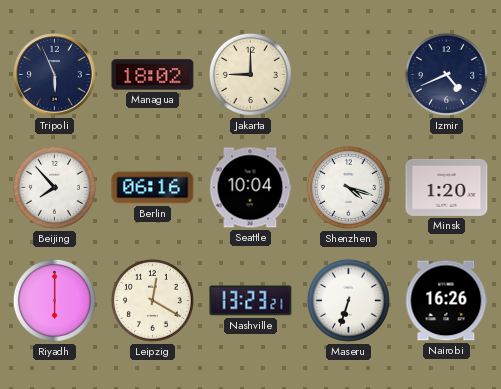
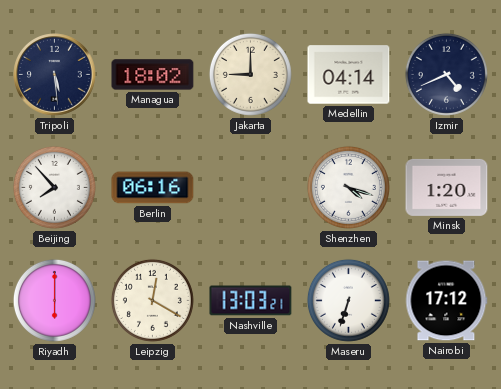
Tripoli: 5:56 -> 5:29 (55, 75)
Medellin: none -> 04:14 (349, 75)
Seattle: 10:04 -> none (250, 188)
Nashville: 13:23 -> 13:03 (251, 301)
Nairobi: 16:26 -> 17:12 (447, 301)
